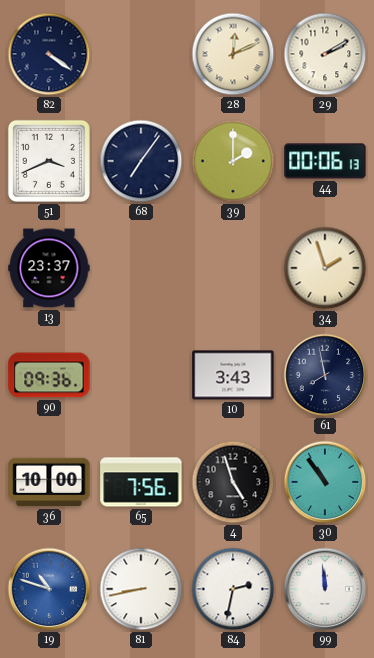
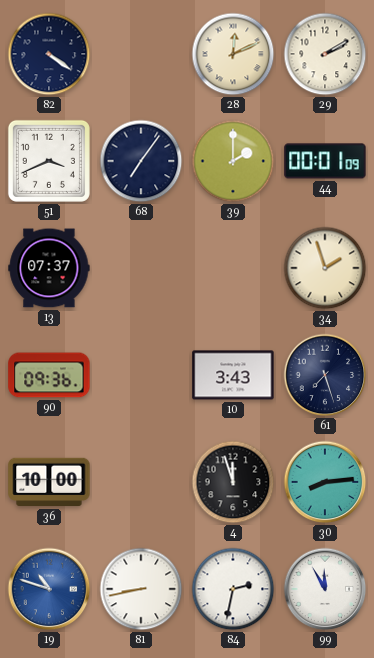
44: 00:06 -> 00:01 (325, 161)
13: 23:37 -> 07:37 (49, 268)
61: 7:58 -> 7:27 (325, 375)
65: 7:56 -> none (141, 482)
4: 4:57 -> 11:57 (233, 482)
30: 10:54 -> 8:14 (325, 482)
99: 11:59 -> 11:55 (325, 589)
